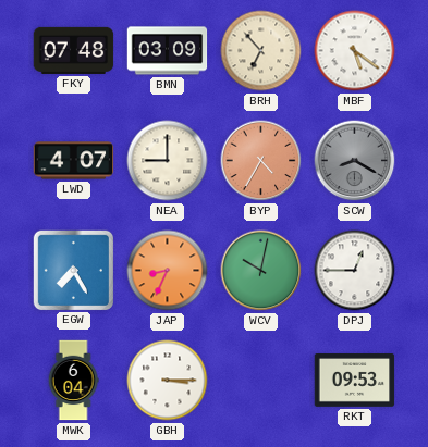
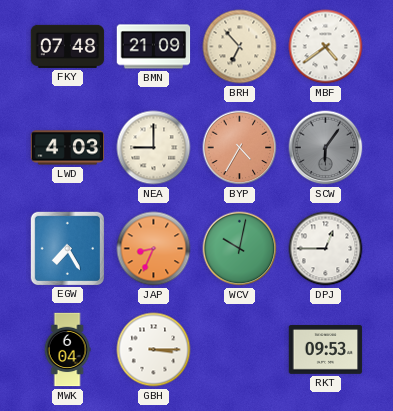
BMN: 03:09 -> 21:09 (154, 47)
MBF: 5:21 -> 4:39 (326, 47)
LWD: 4:07 -> 4:03 (68, 148)
SCW: 8:20 -> 6:06 (326, 148)
